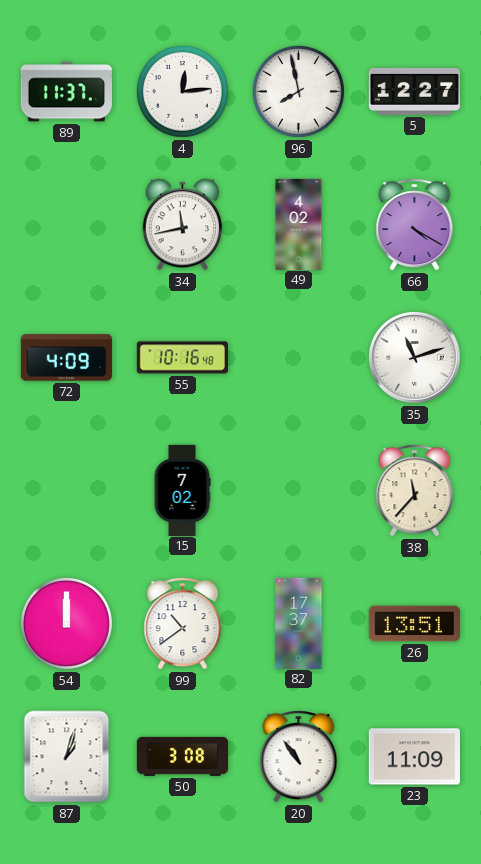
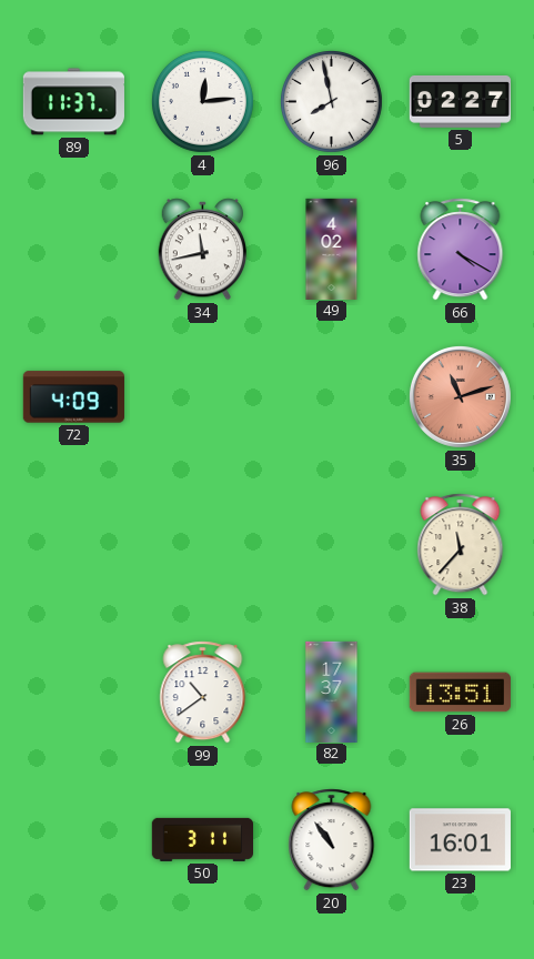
5: 12:27 -> 02:27 (460, 101)
55: 10:16 -> none (182, 358)
35 dial: white -> salmon (460, 396)
15: 7:02 -> none (182, 490)
54: 12:00 -> none (67, 624)
87: 1:03 -> none (67, 757)
50: 3:08 -> 3:11 (202, 839)
23: 11:09 -> 16:01 (460, 840)
